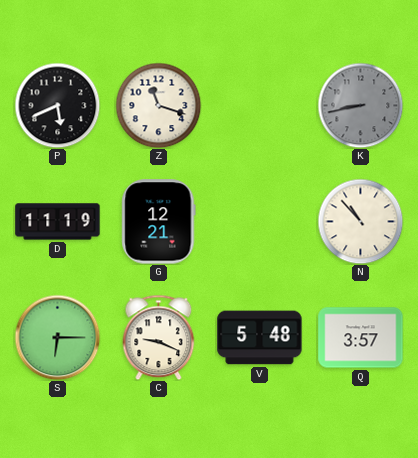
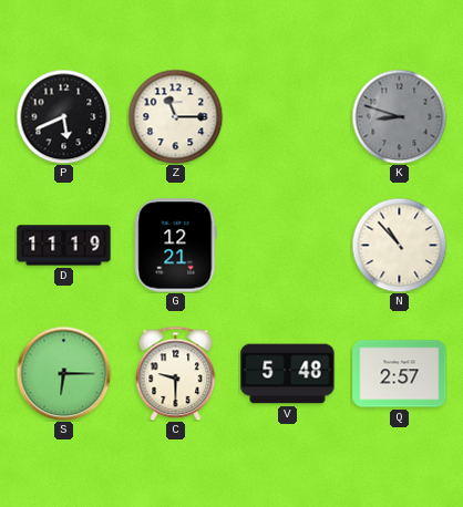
Z: 11:18 -> 11:15 (175, 116)
K: 8:43 -> 8:48 (399, 116)
C: 9:19 -> 9:30 (176, 373)
Q: 3:57 -> 2:57 (400, 374)
